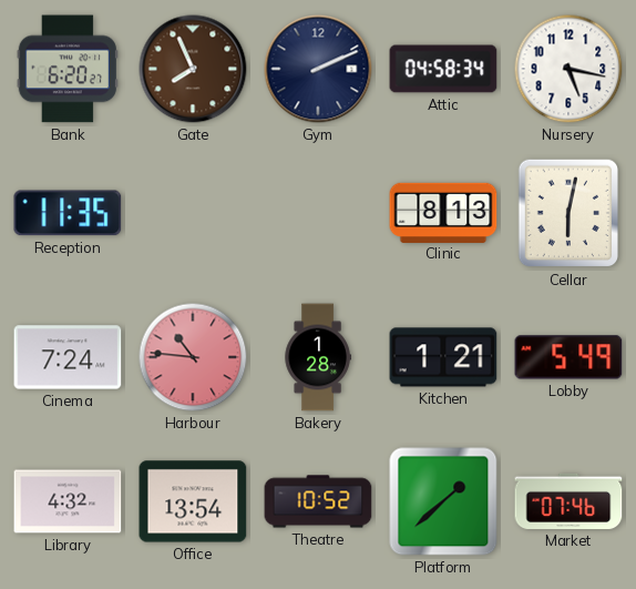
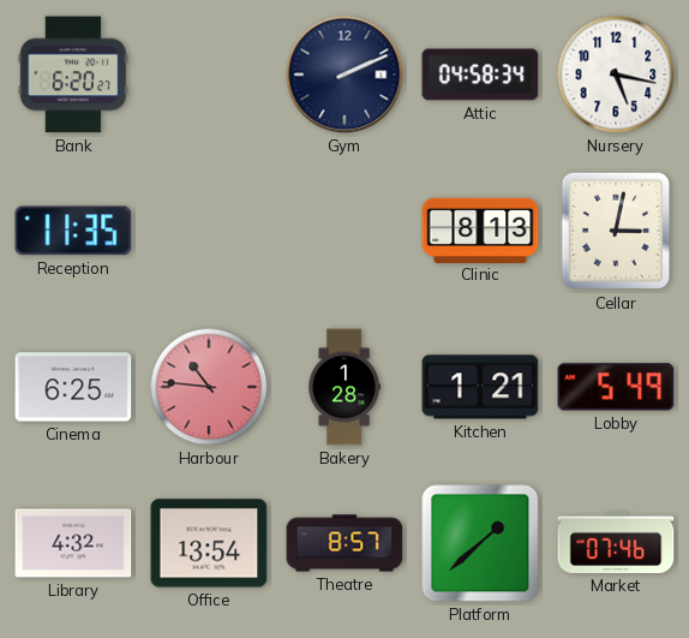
Gate: 7:56 -> none (193, 69)
Cellar: 6:02 -> 3:02 (616, 231)
Cinema: 7:24 -> 6:25 (73, 387)
Theatre: 10:52 -> 8:57 (344, 543)
